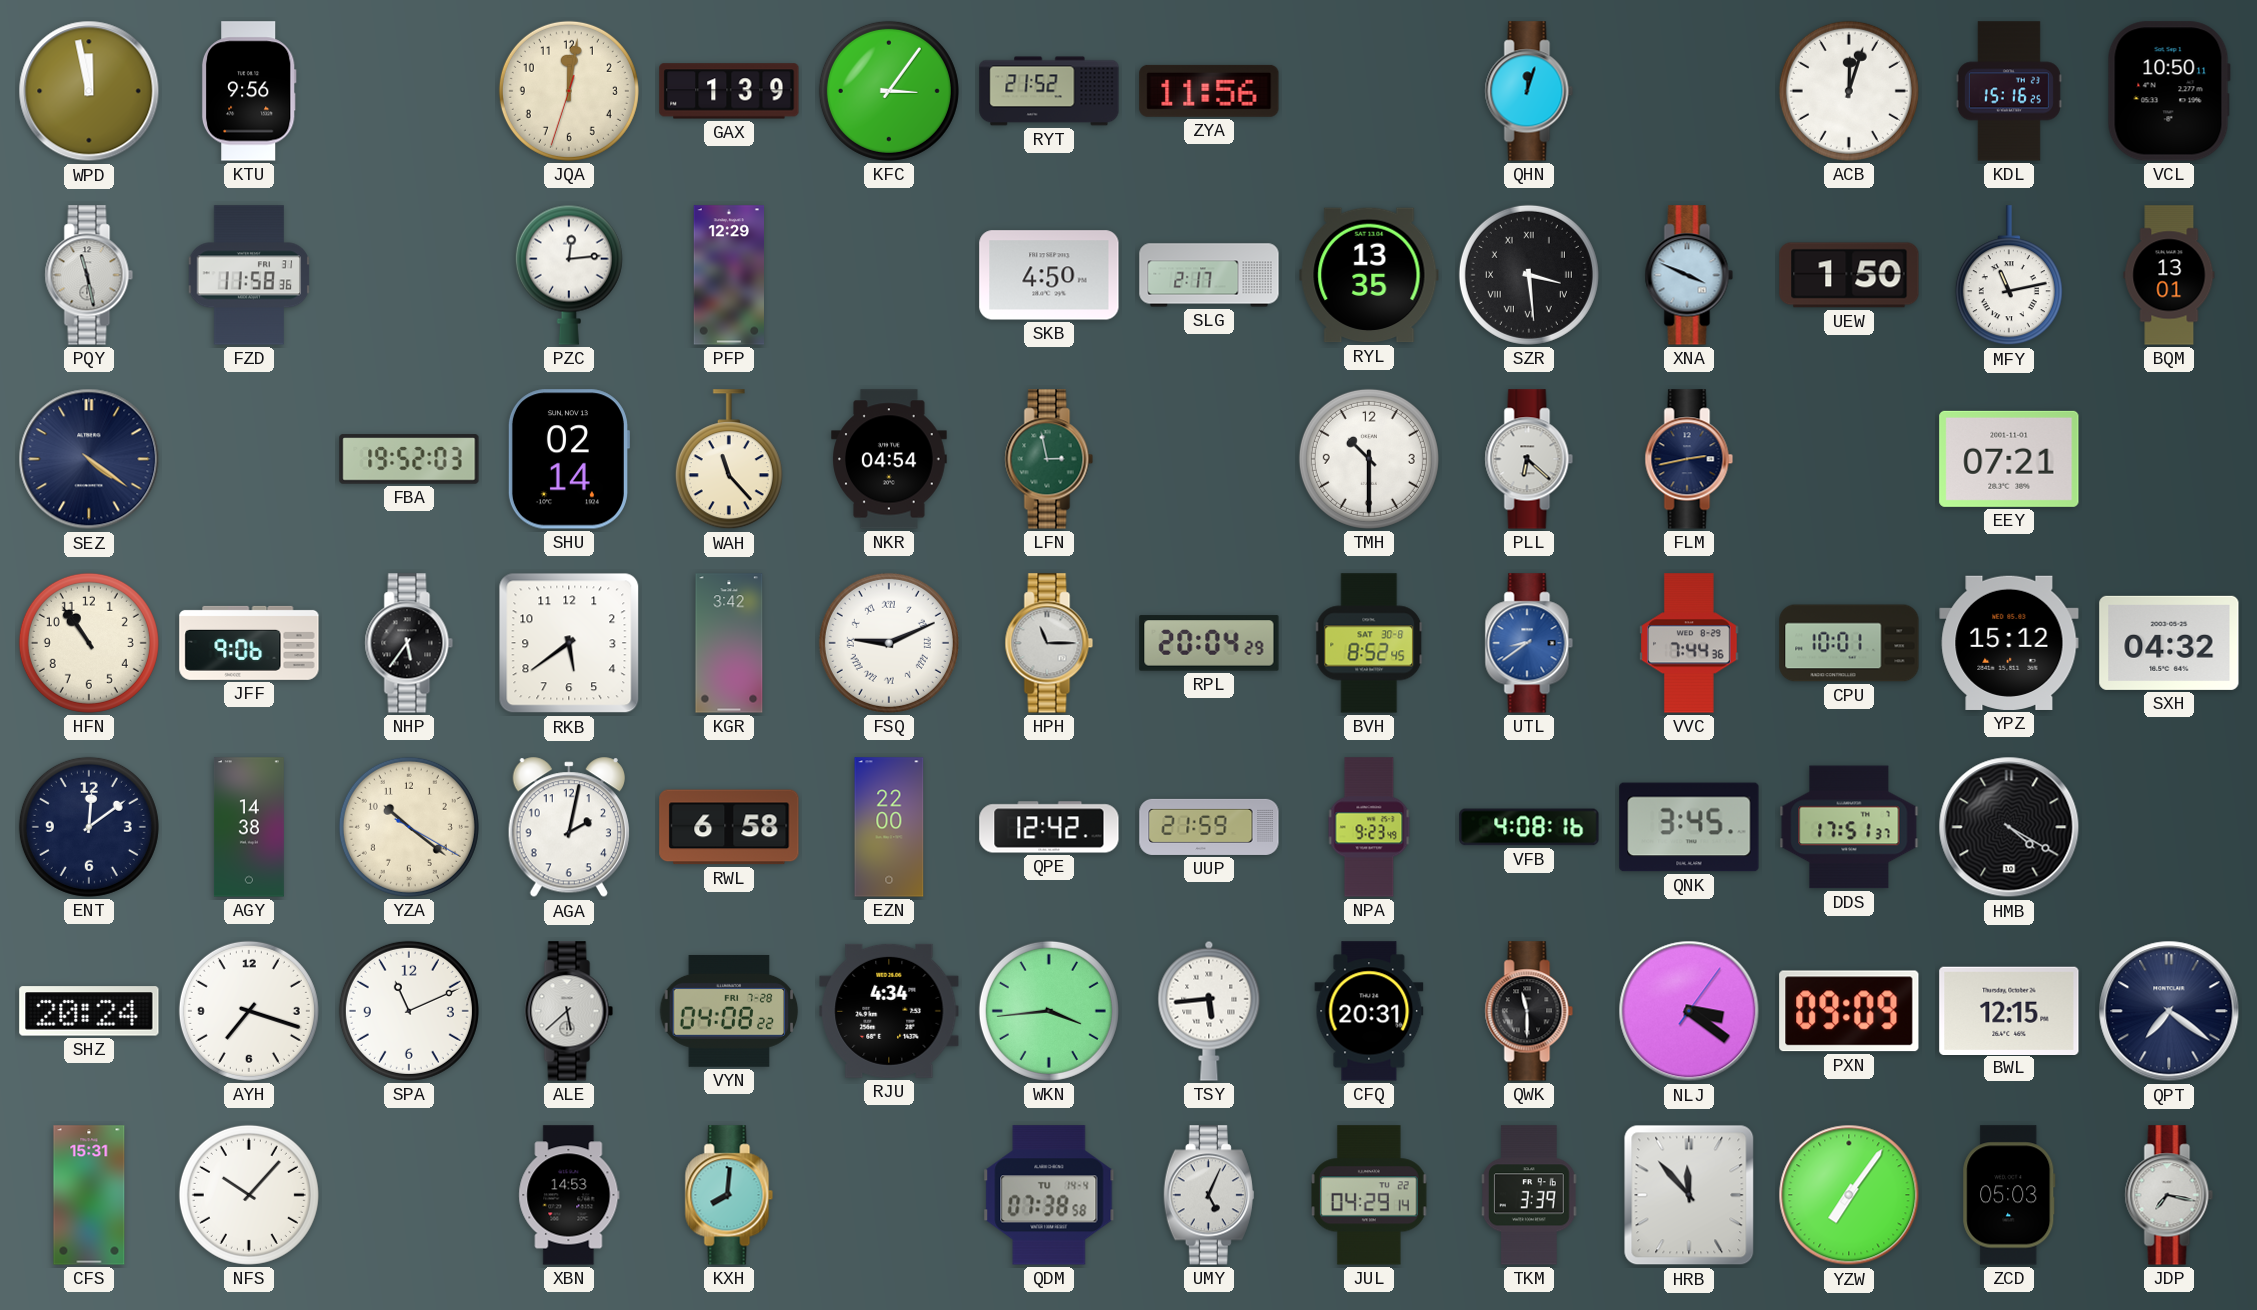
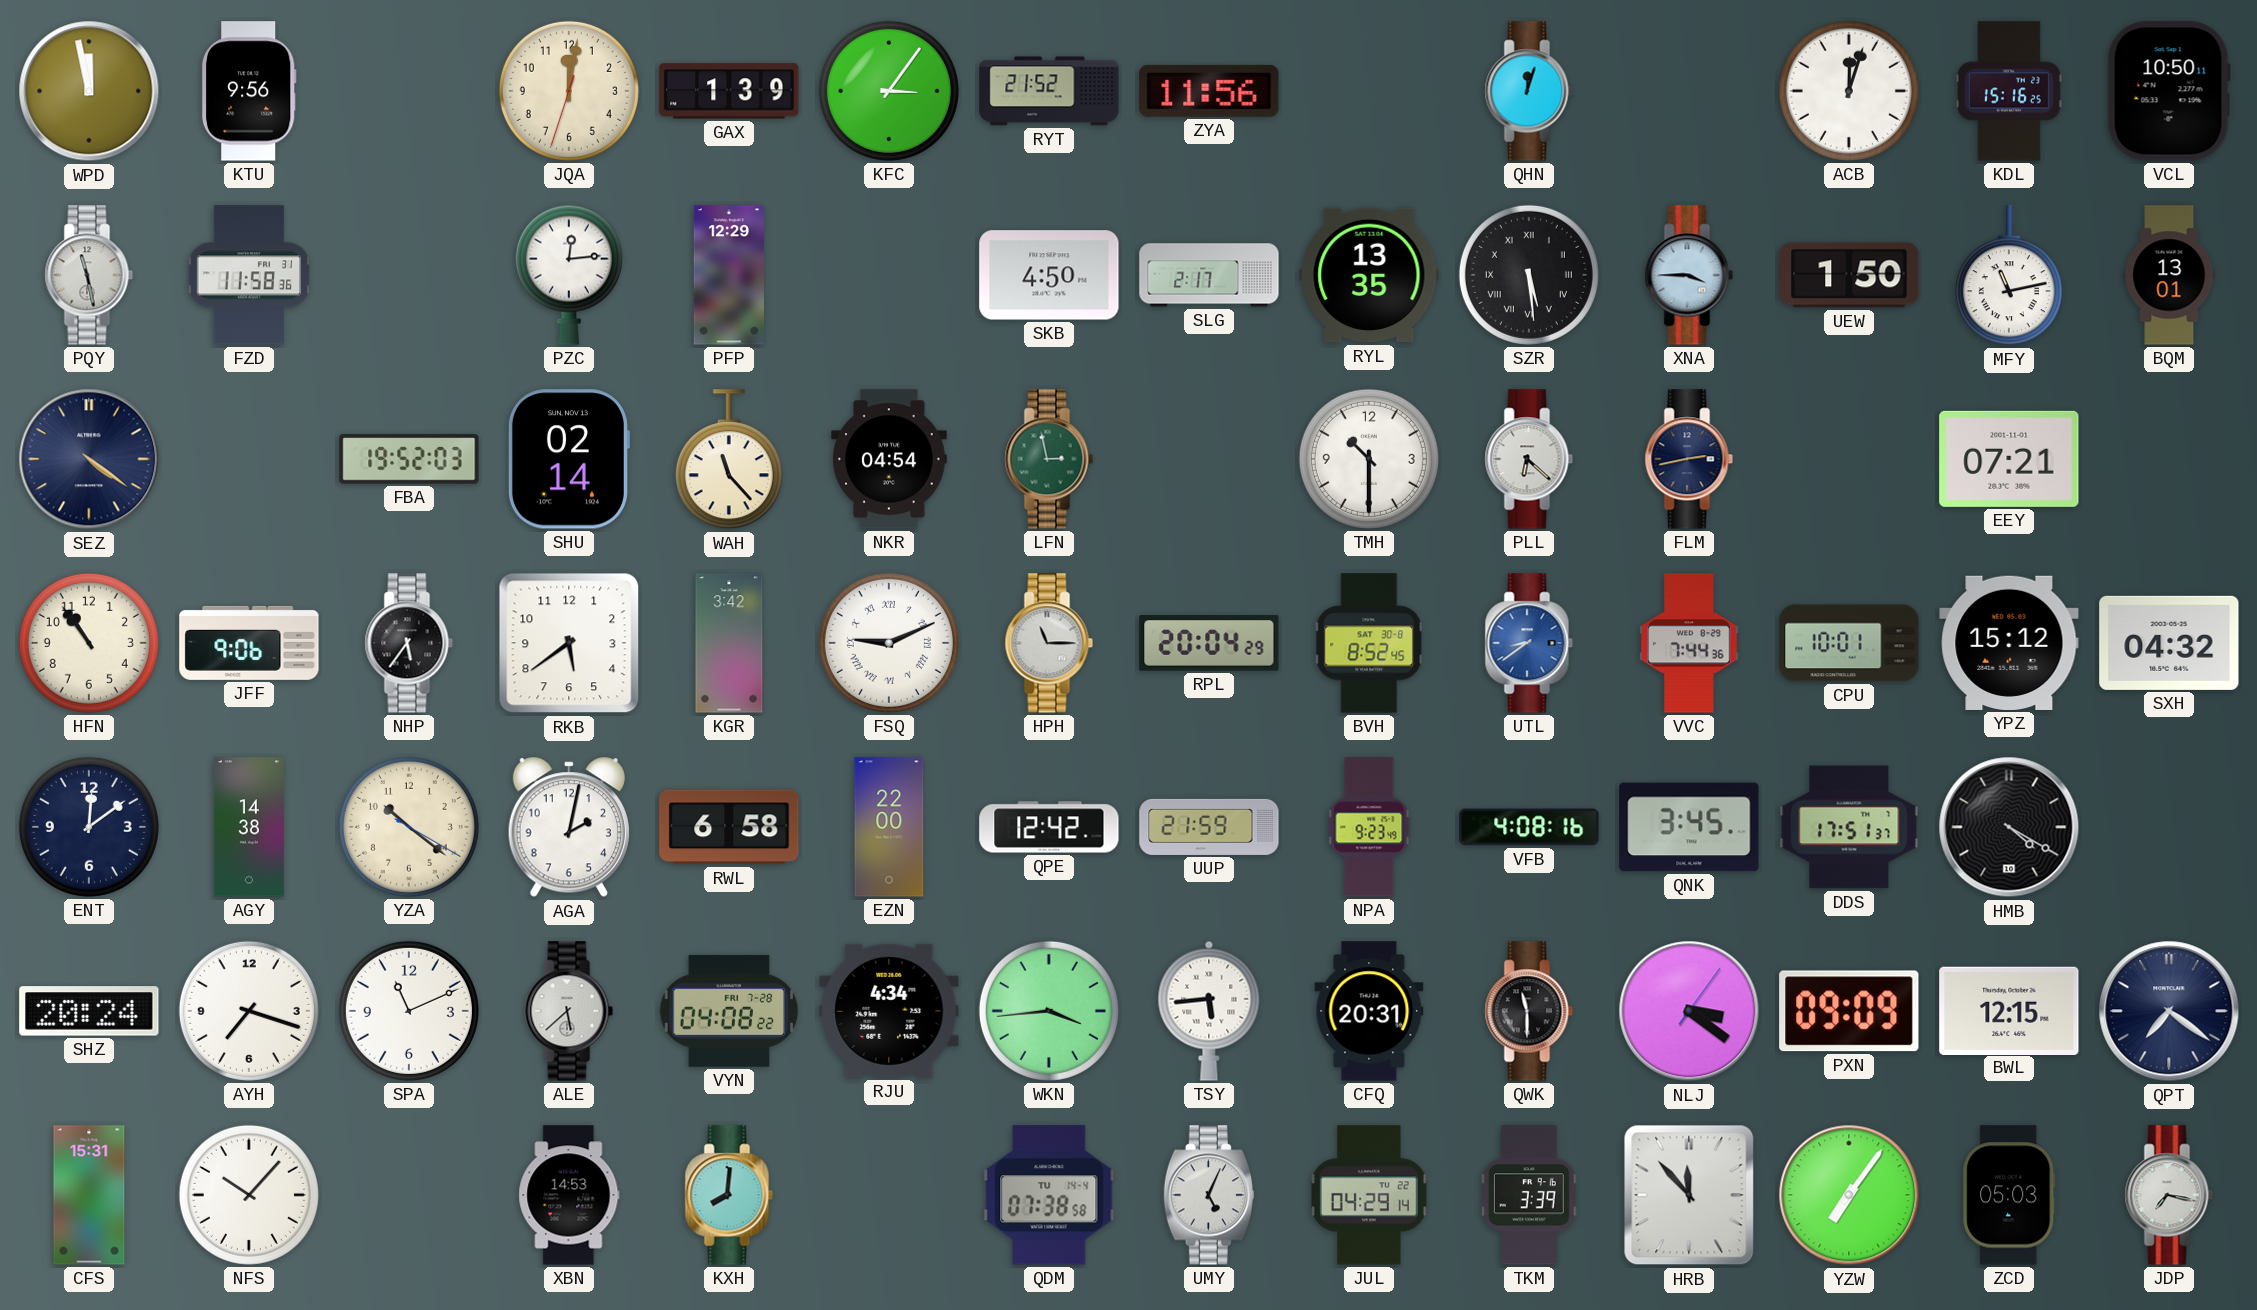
SZR: 3:29 -> 5:29 (1529, 275)
XNA: 3:49 -> 3:45 (1689, 275)
